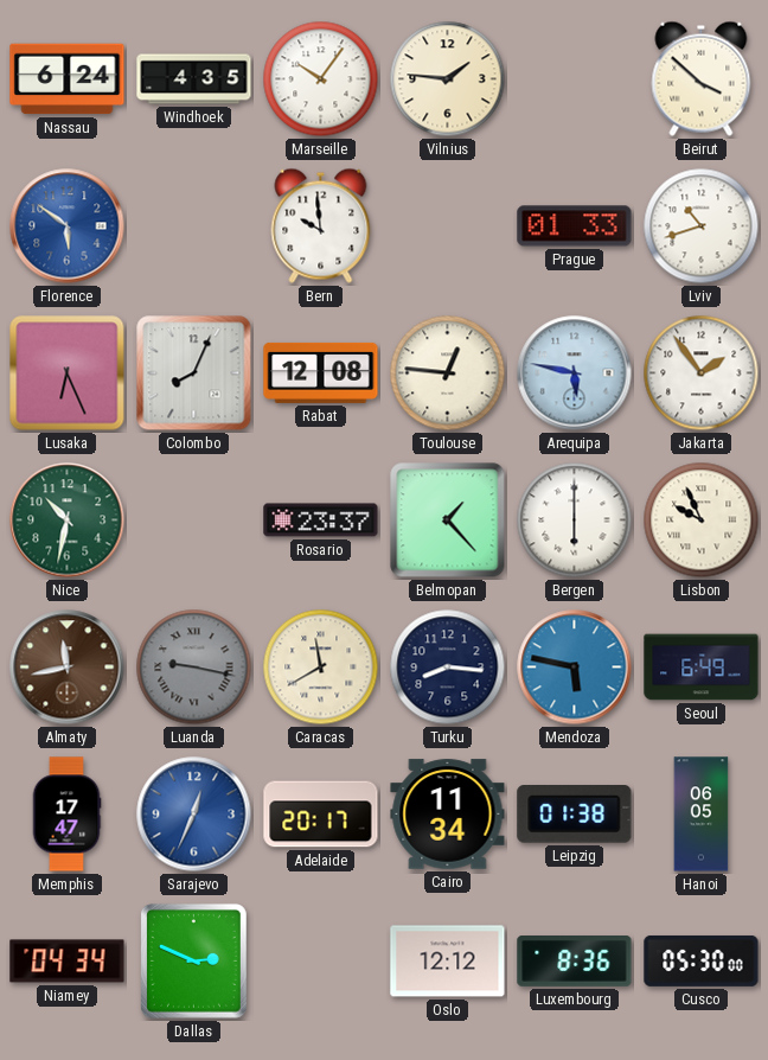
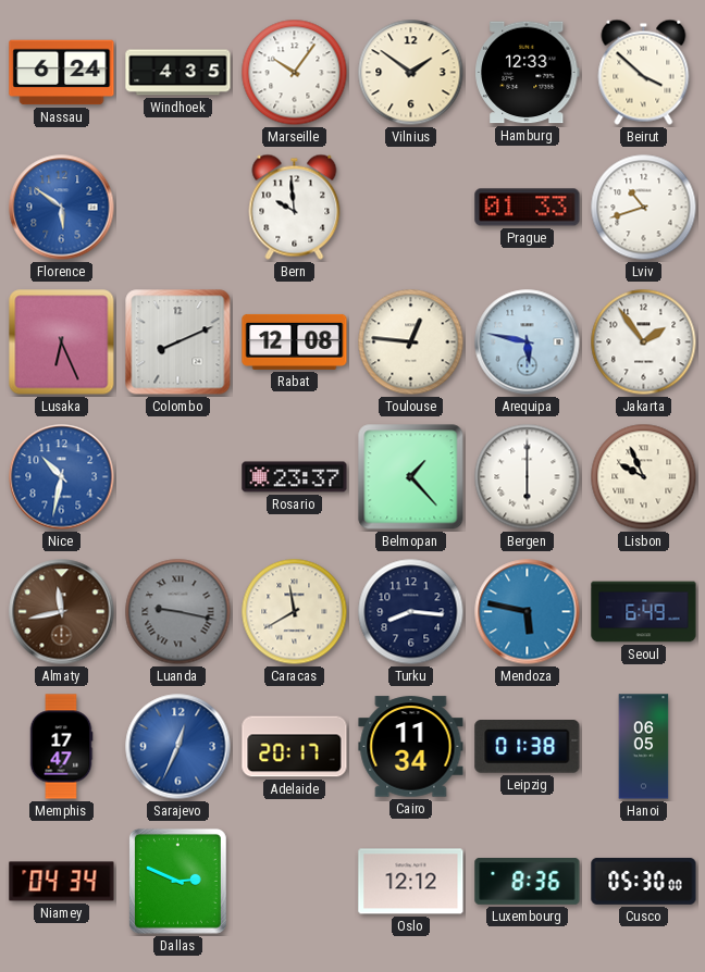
Vilnius: 1:46 -> 1:51 (411, 73)
Hamburg: none -> 12:33 (528, 73)
Colombo: 8:04 -> 8:11 (178, 342)
Nice dial: green -> blue (62, 477)
